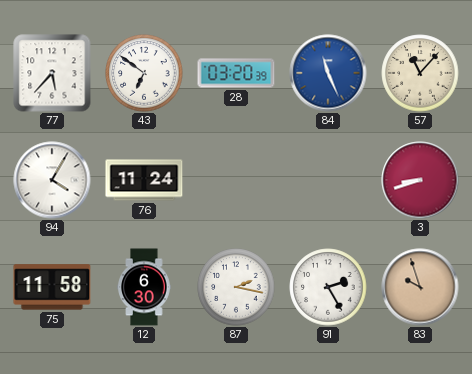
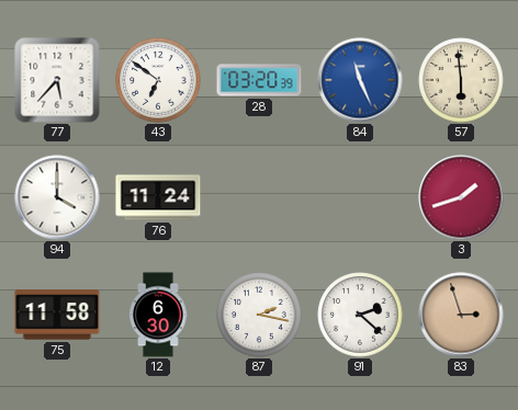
57: 11:07 -> 5:59 (461, 80)
94: 4:05 -> 4:00 (57, 197)
3: 8:42 -> 1:42 (461, 197)
91: 2:25 -> 2:22 (360, 315)
83: 9:57 -> 2:57 (461, 315)
